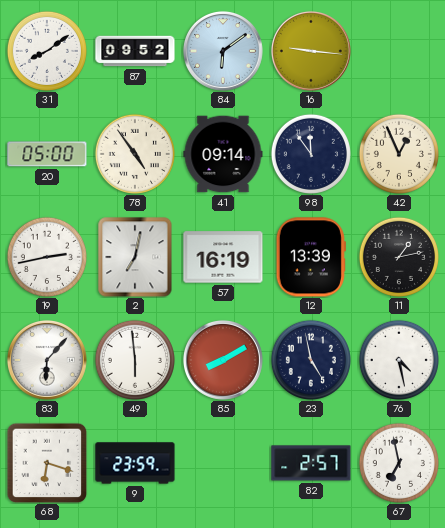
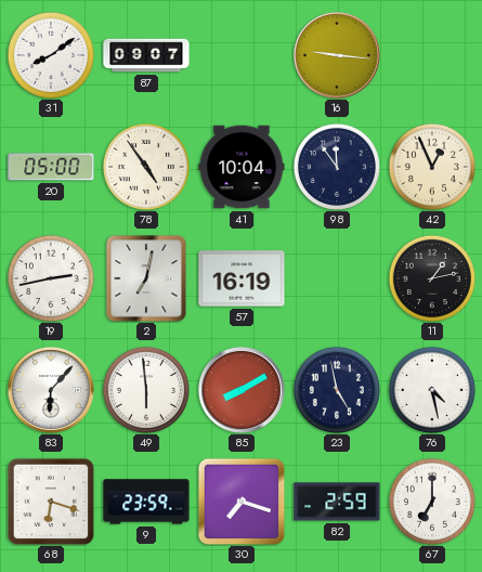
87: 09:52 -> 09:07 (146, 55)
84: 6:09 -> none (223, 51)
41: 09:14 -> 10:04 (242, 167)
12: 13:39 -> none (311, 257)
30: none -> 7:18 (242, 502)
82: 2:57 -> 2:59 (337, 502)
67: 6:58 -> 7:00 (432, 502)
